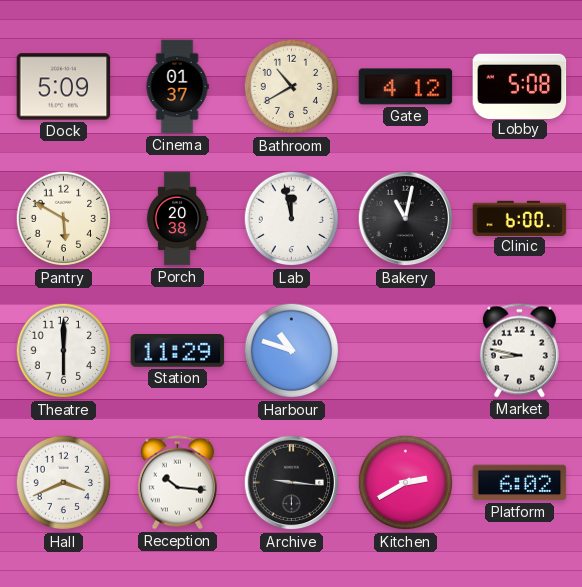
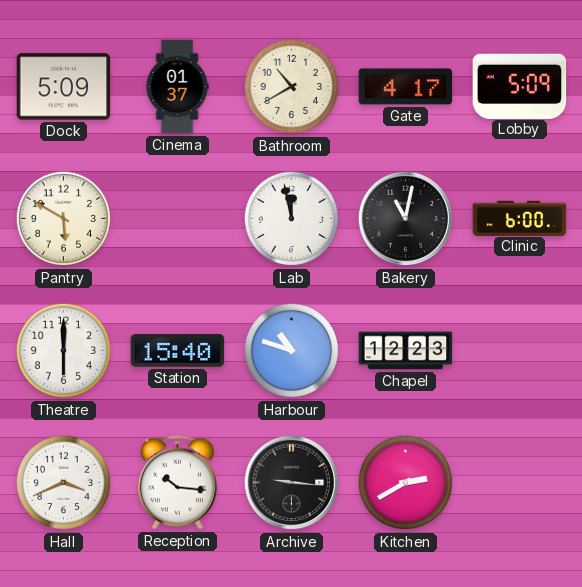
Gate: 4:12 -> 4:17 (406, 87)
Lobby: 5:08 -> 5:09 (520, 86)
Porch: 20:38 -> none (177, 219)
Station: 11:29 -> 15:40 (178, 351)
Chapel: none -> 12:23 (406, 351)
Market: 8:47 -> none (519, 351)
Platform: 6:02 -> none (520, 483)
